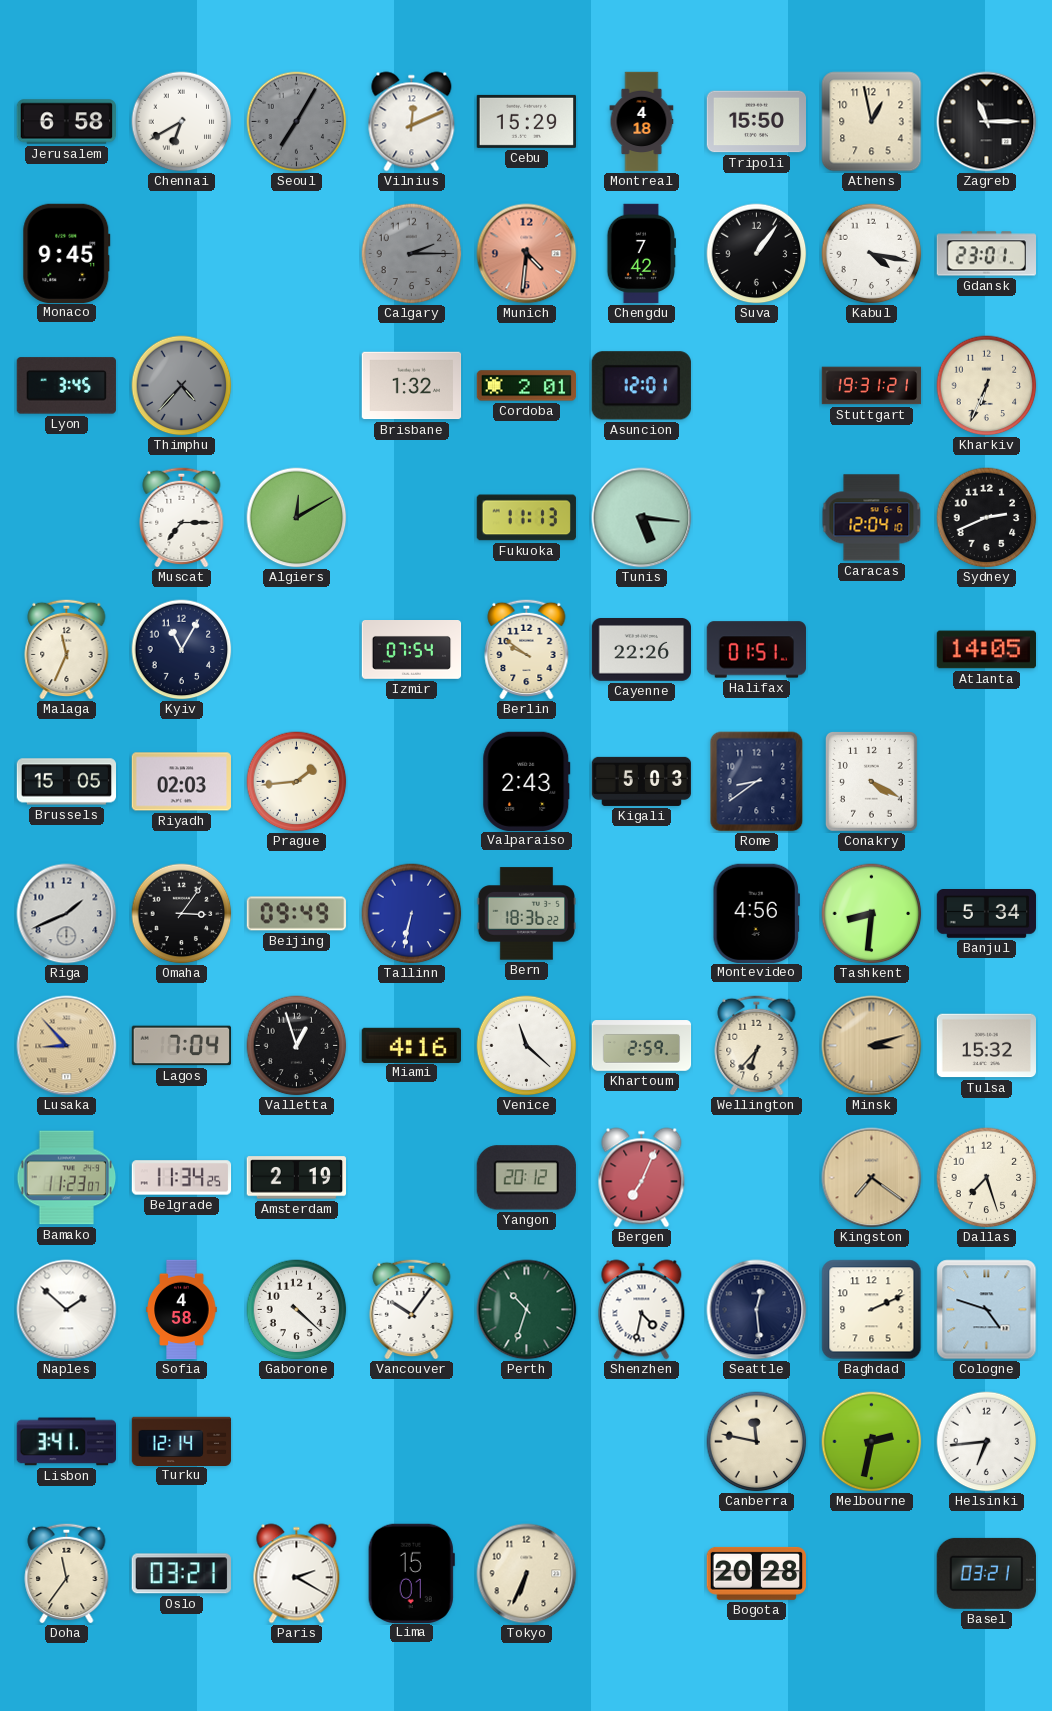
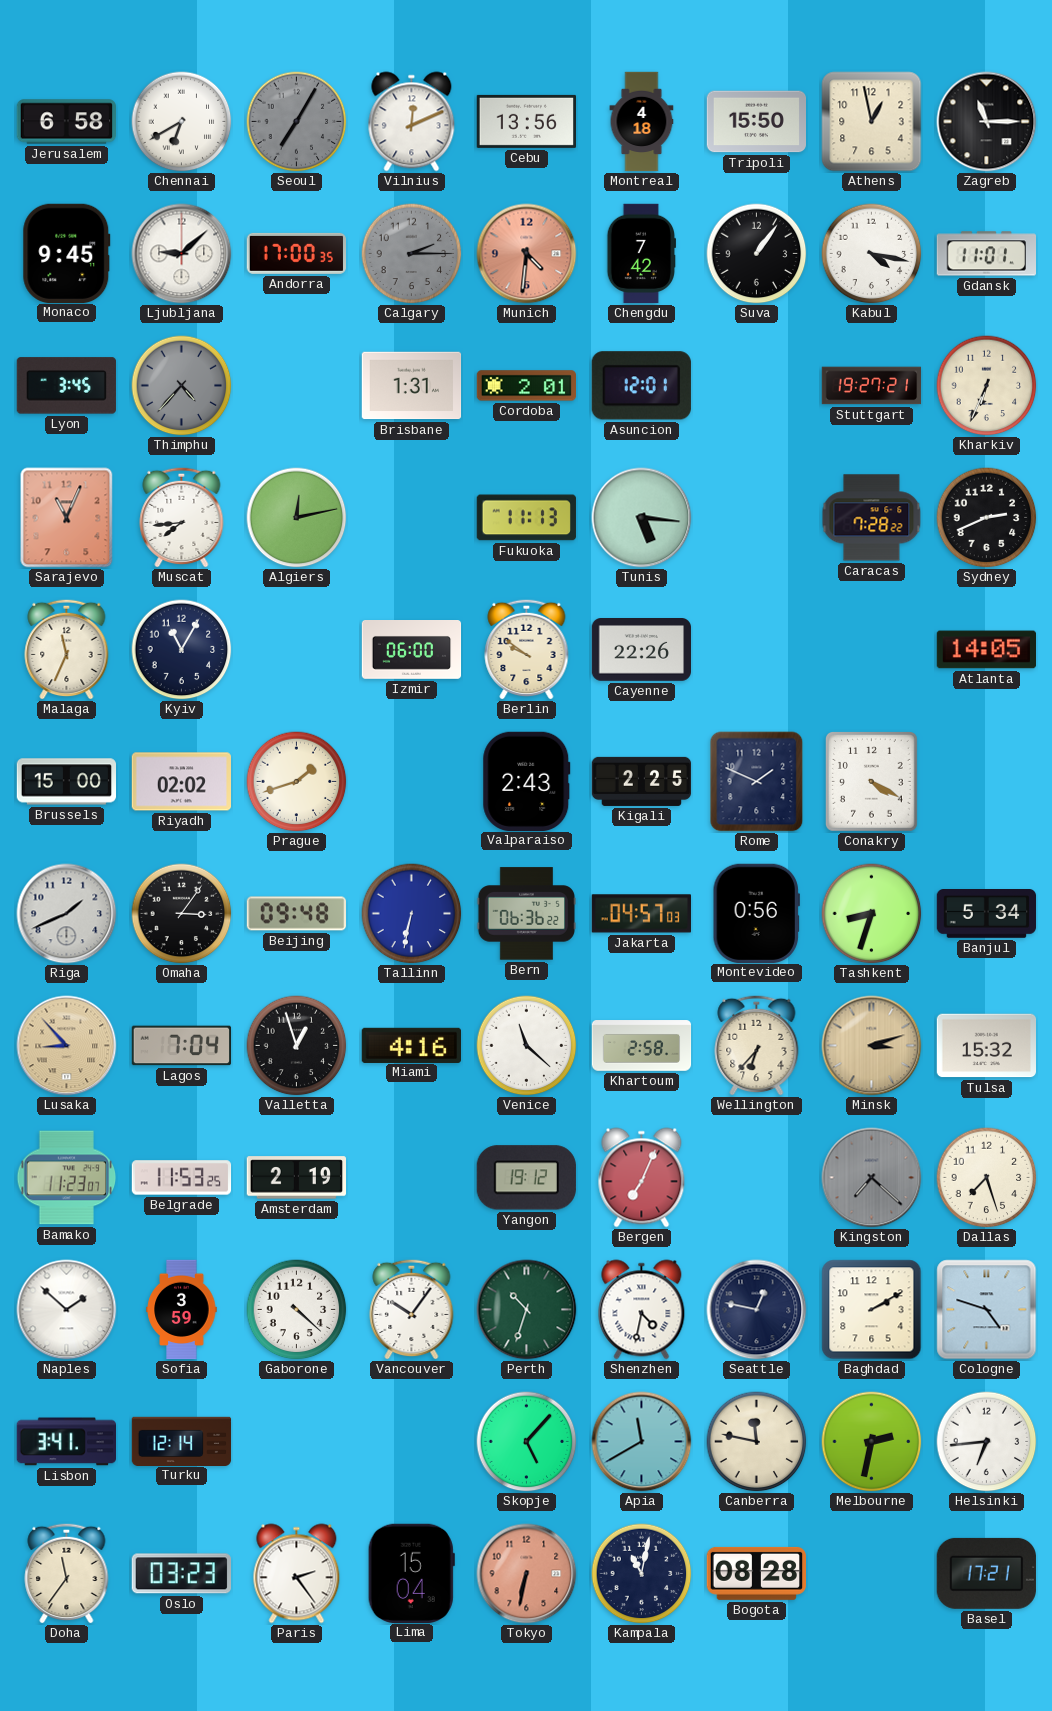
Cebu: 15:29 -> 13:56 (526, 121)
Ljubljana: none -> 9:08 (182, 254)
Andorra: none -> 17:00 (296, 253)
Gdansk: 23:01 -> 11:01 (986, 254)
Brisbane: 1:32 -> 1:31 (412, 386)
Stuttgart: 19:31 -> 19:27 (872, 386)
Sarajevo: none -> 11:04 (67, 518)
Muscat: 7:15 -> 7:44 (182, 517)
Algiers: 12:10 -> 12:13 (297, 518)
Caracas: 12:04 -> 7:28 (872, 518)
Izmir: 07:54 -> 06:00 (412, 650)
Halifax: 01:51 -> none (756, 650)
Brussels: 15:05 -> 15:00 (66, 782)
Riyadh: 02:03 -> 02:02 (181, 782)
Prague: 1:44 -> 1:42 (297, 782)
Kigali: 5:03 -> 2:25 (642, 781)
Rome: 8:39 -> 1:49 (757, 782)
Beijing: 09:49 -> 09:48 (297, 914)
Bern: 18:36 -> 06:36 (527, 914)
Jakarta: none -> 04:57 (641, 914)
Montevideo: 4:56 -> 0:56 (756, 913)
Tashkent: 8:31 -> 8:33 (872, 914)
Khartoum: 2:59 -> 2:58 (642, 1046)
Belgrade: 11:34 -> 11:53 (182, 1178)
Yangon: 20:12 -> 19:12 (526, 1178)
Kingston: 7:21 -> 7:22 (872, 1178)
Kingston dial: champagne -> grey (872, 1178)
Sofia: 4:58 -> 3:59 (182, 1310)
Seattle: 12:29 -> 12:47 (757, 1310)
Baghdad: 2:11 -> 2:10 (872, 1310)
Skopje: none -> 5:07 (527, 1442)
Apia: none -> 11:40 (642, 1442)
Oslo: 03:21 -> 03:23 (181, 1574)
Paris: 2:20 -> 2:24 (297, 1574)
Lima: 15:01 -> 15:04 (411, 1573)
Tokyo: 6:34 -> 6:32 (527, 1574)
Tokyo dial: cream -> salmon (527, 1574)
Kampala: none -> 11:02 (642, 1574)
Bogota: 20:28 -> 08:28 (756, 1573)
Basel: 03:21 -> 17:21 (986, 1573)
